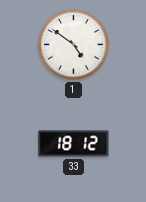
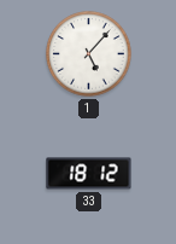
1: 4:51 -> 5:07 (89, 54)
